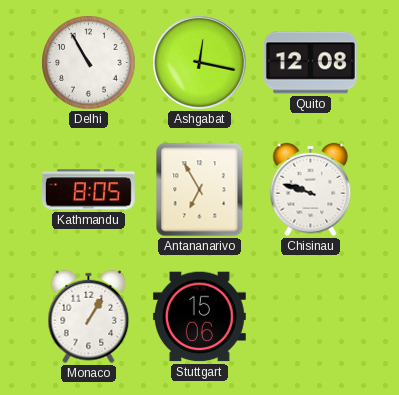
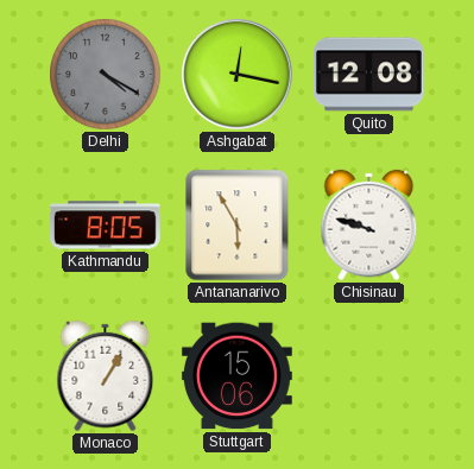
Delhi: 10:55 -> 4:20 (106, 75)
Delhi dial: white -> grey (106, 75)
Antananarivo: 6:55 -> 5:55 (238, 226)
